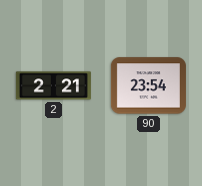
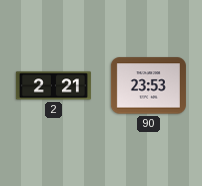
90: 23:54 -> 23:53 (148, 86)
